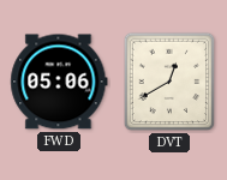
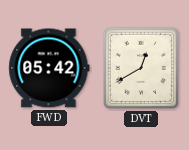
FWD: 05:06 -> 05:42 (49, 68)
